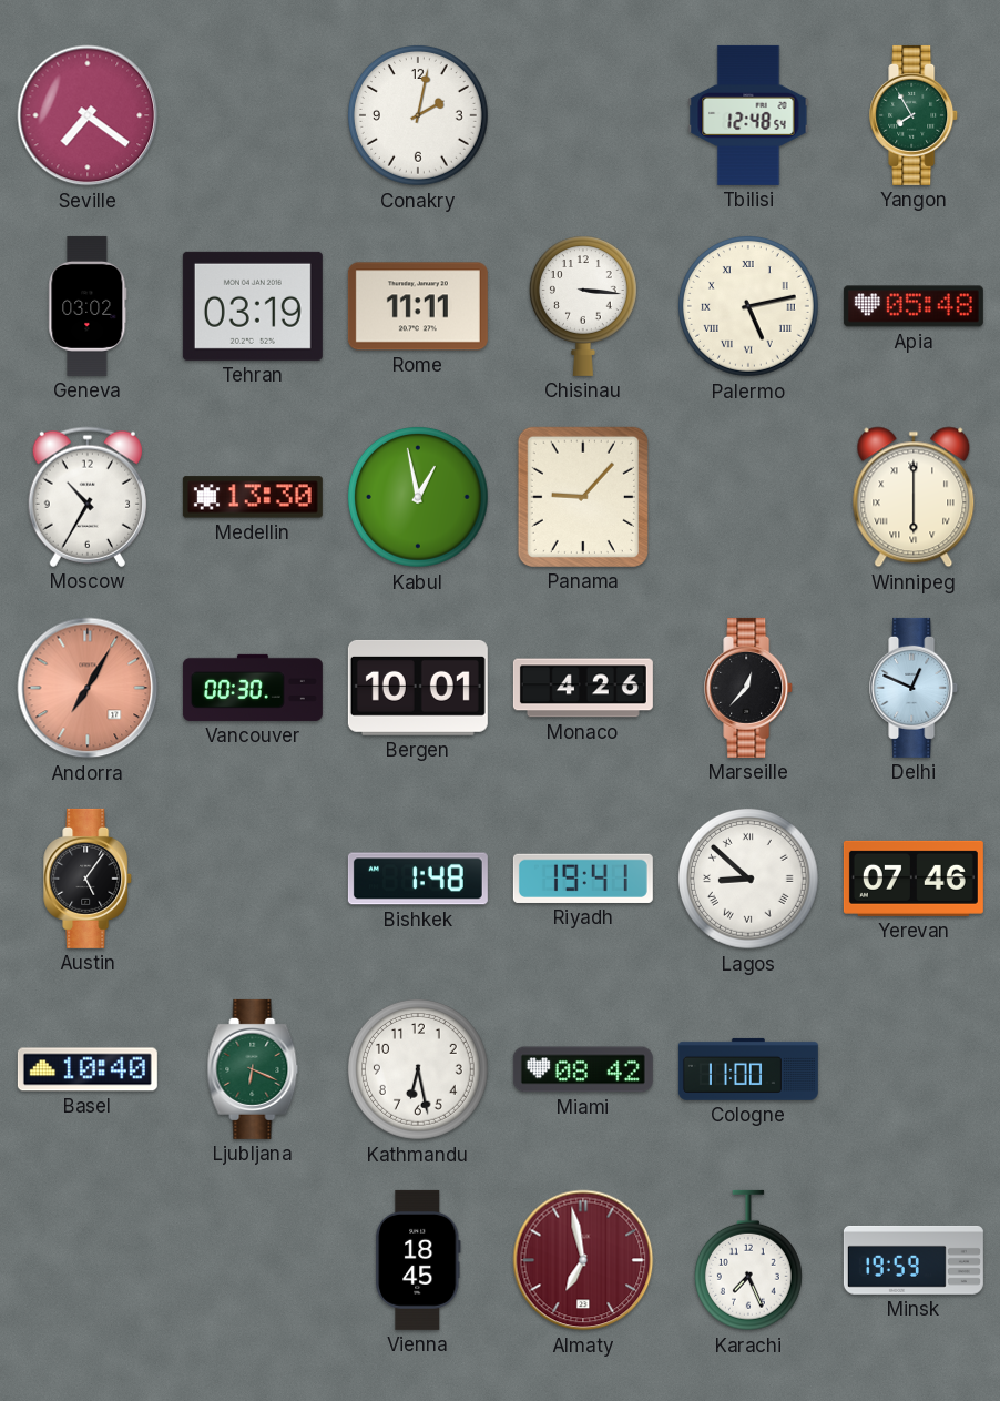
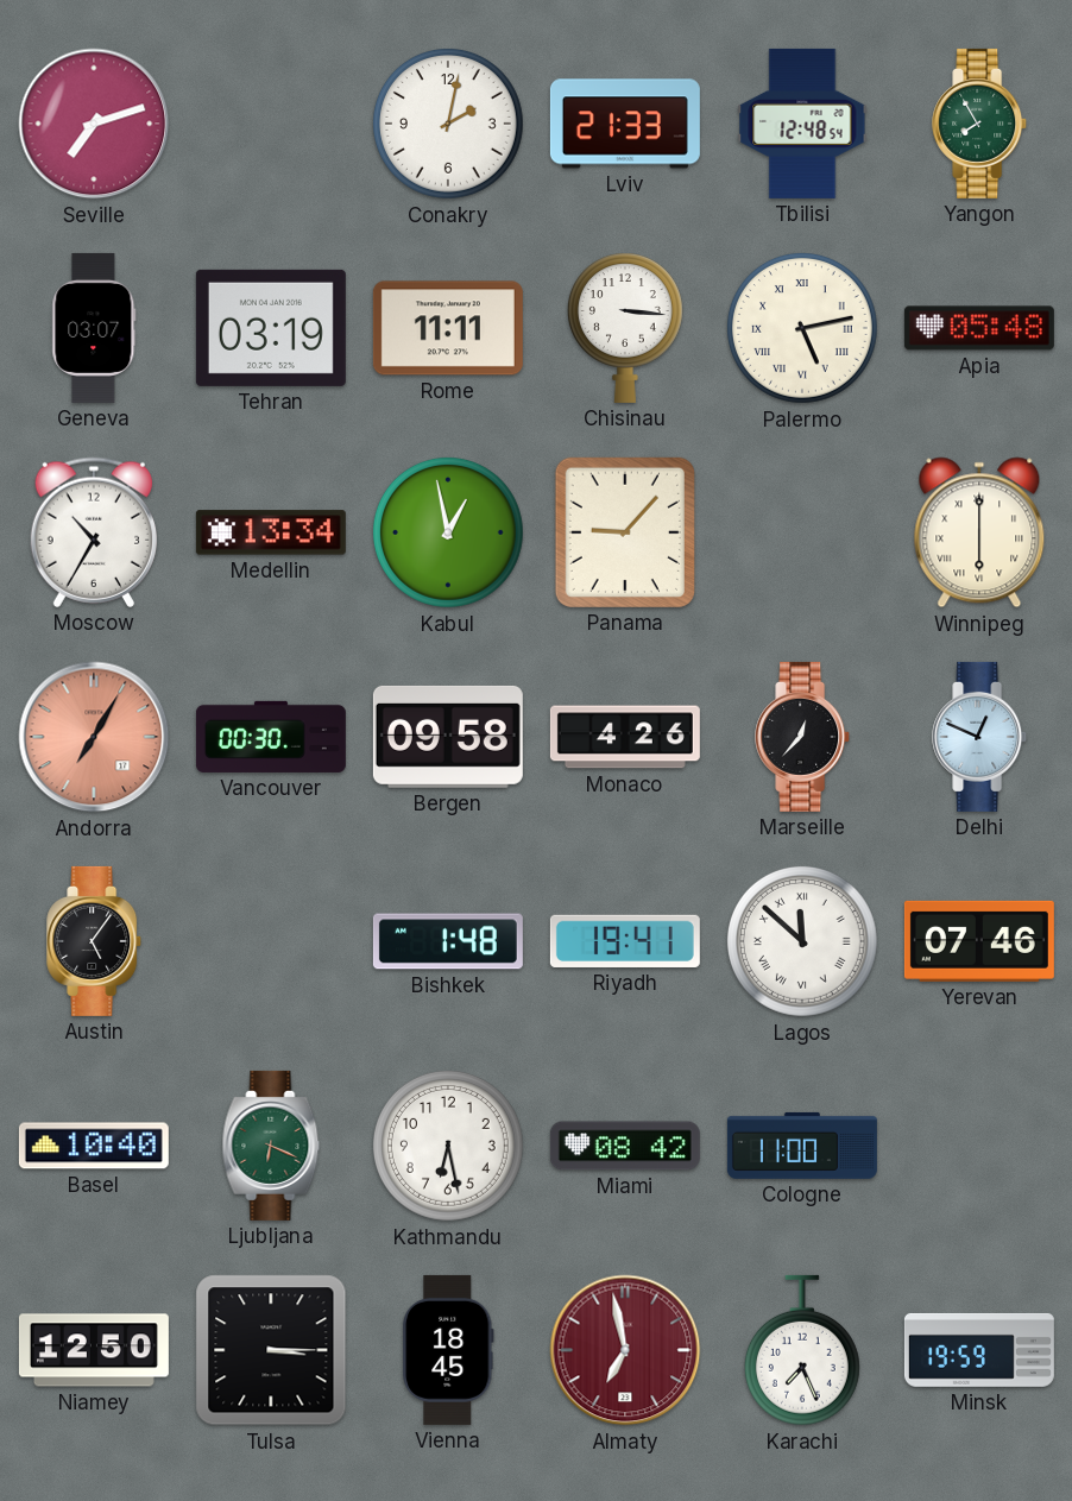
Seville: 7:21 -> 7:12 (94, 124)
Lviv: none -> 21:33 (625, 124)
Geneva: 03:02 -> 03:07 (94, 328)
Medellin: 13:30 -> 13:34 (271, 532)
Bergen: 10:01 -> 09:58 (448, 737)
Lagos: 8:52 -> 11:52 (802, 941)
Niamey: none -> 12:50 (94, 1350)
Tulsa: none -> 3:15 (271, 1350)
